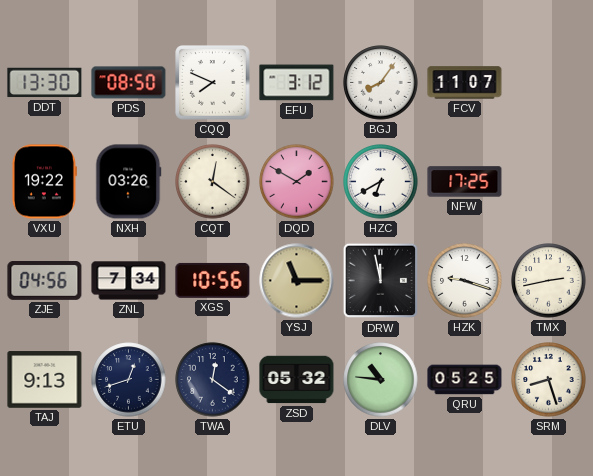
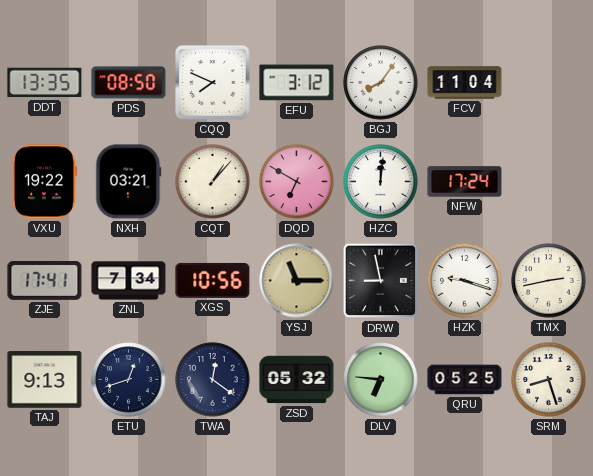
DDT: 13:30 -> 13:35 (45, 83)
FCV: 11:07 -> 11:04 (465, 83)
NXH: 03:26 -> 03:21 (129, 182)
CQT: 12:21 -> 1:07 (213, 182)
DQD: 1:50 -> 6:50 (297, 182)
HZC: 6:40 -> 12:01 (381, 182)
NFW: 17:25 -> 17:24 (465, 182)
ZJE: 04:56 -> 17:41 (45, 281)
DRW: 11:58 -> 8:58 (381, 281)
DLV: 10:46 -> 6:46 (381, 380)
